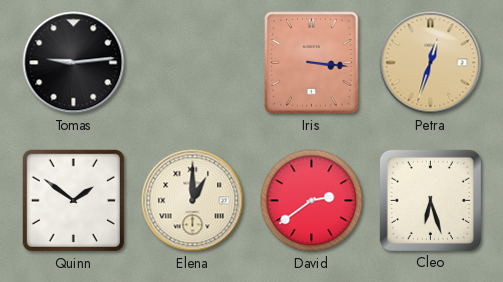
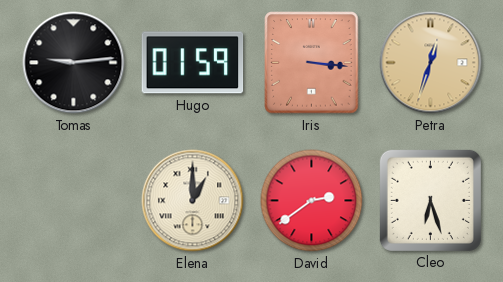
Hugo: none -> 01:59 (193, 63)
Quinn: 1:51 -> none (73, 200)
